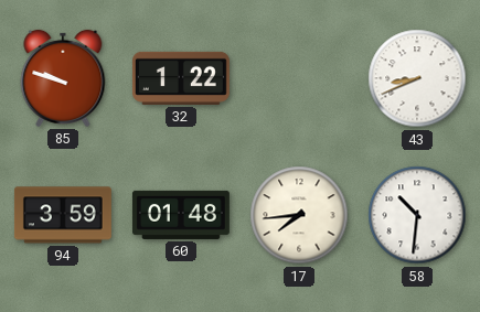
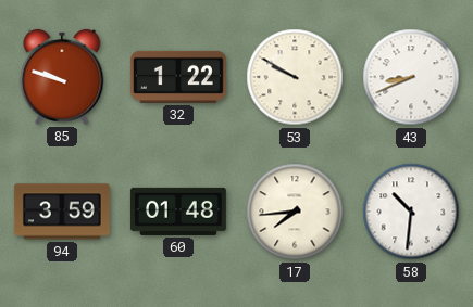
53: none -> 9:50 (295, 77)
